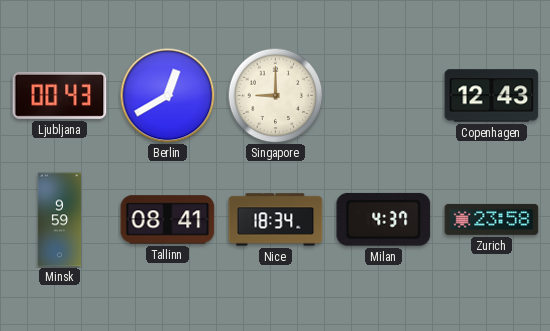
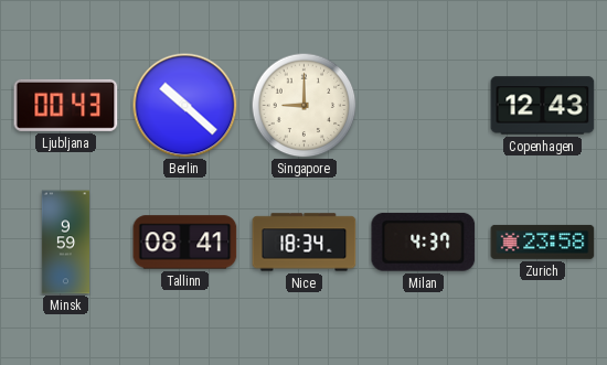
Berlin: 12:40 -> 10:22 (184, 105)
